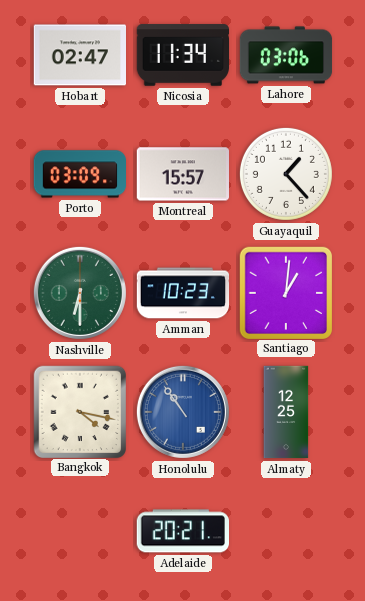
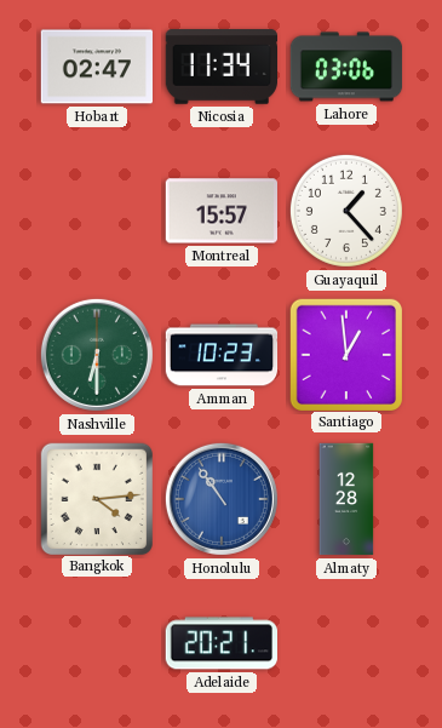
Porto: 03:09 -> none (80, 174)
Santiago: 1:01 -> 12:59 (345, 354)
Bangkok: 4:17 -> 4:14 (96, 498)
Almaty: 12:25 -> 12:28 (346, 499)
